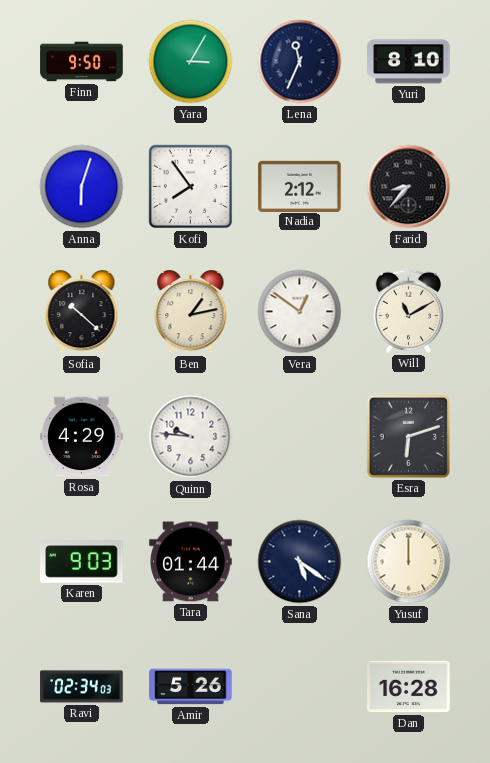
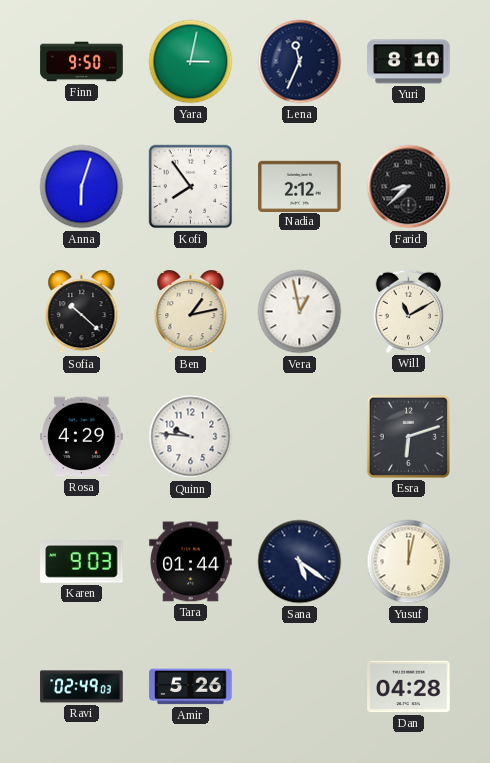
Yara: 3:05 -> 3:02 (191, 62)
Farid: 8:37 -> 8:38 (409, 187)
Vera: 12:51 -> 12:58 (300, 312)
Yusuf: 12:00 -> 12:02 (409, 562)
Ravi: 02:34 -> 02:49 (82, 687)
Dan: 16:28 -> 04:28 (409, 687)
